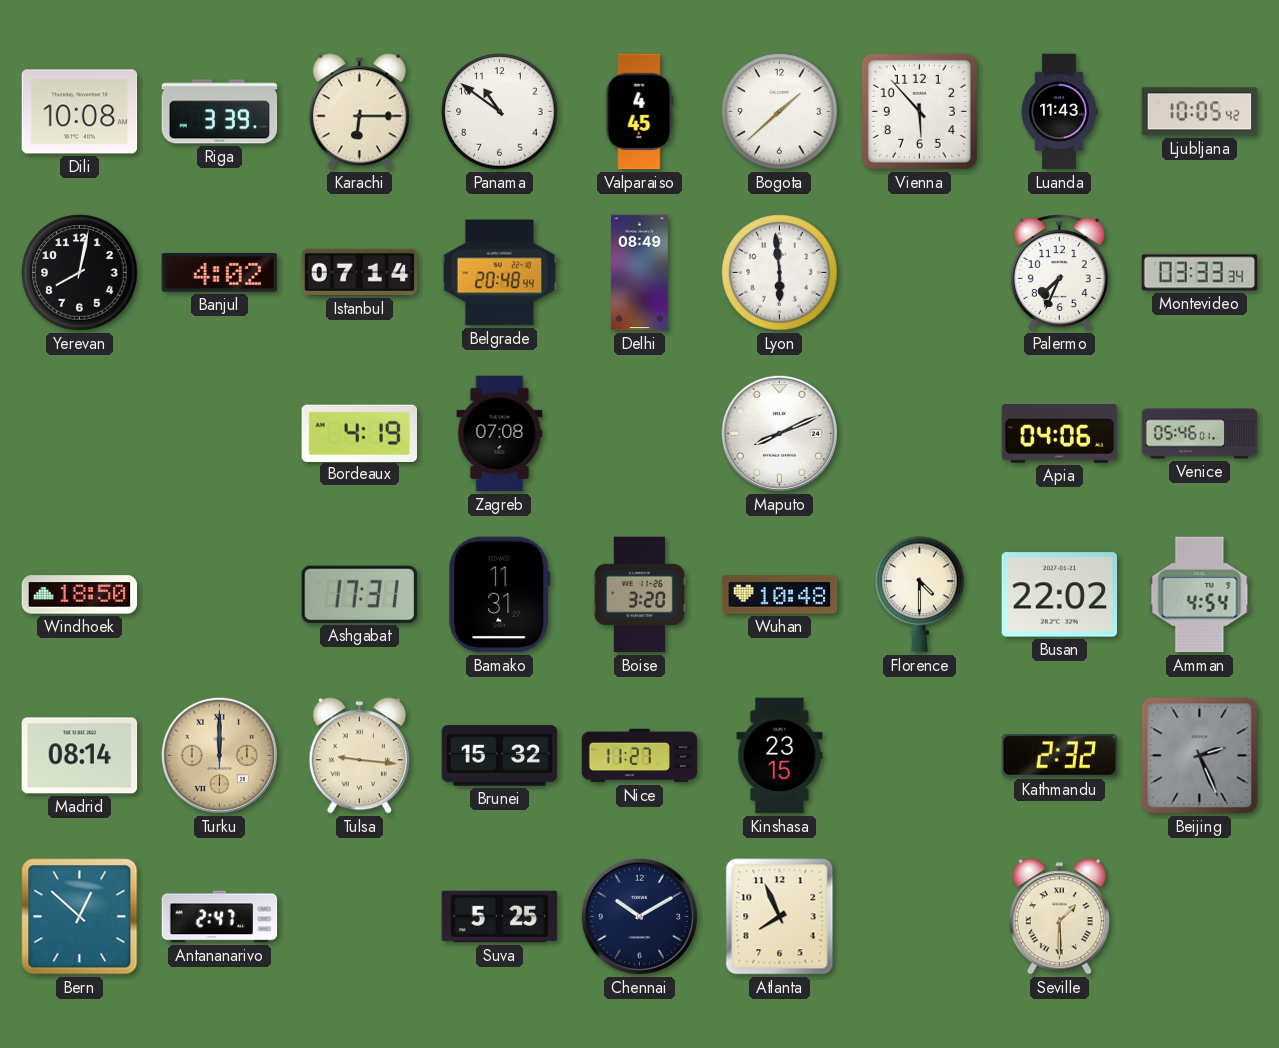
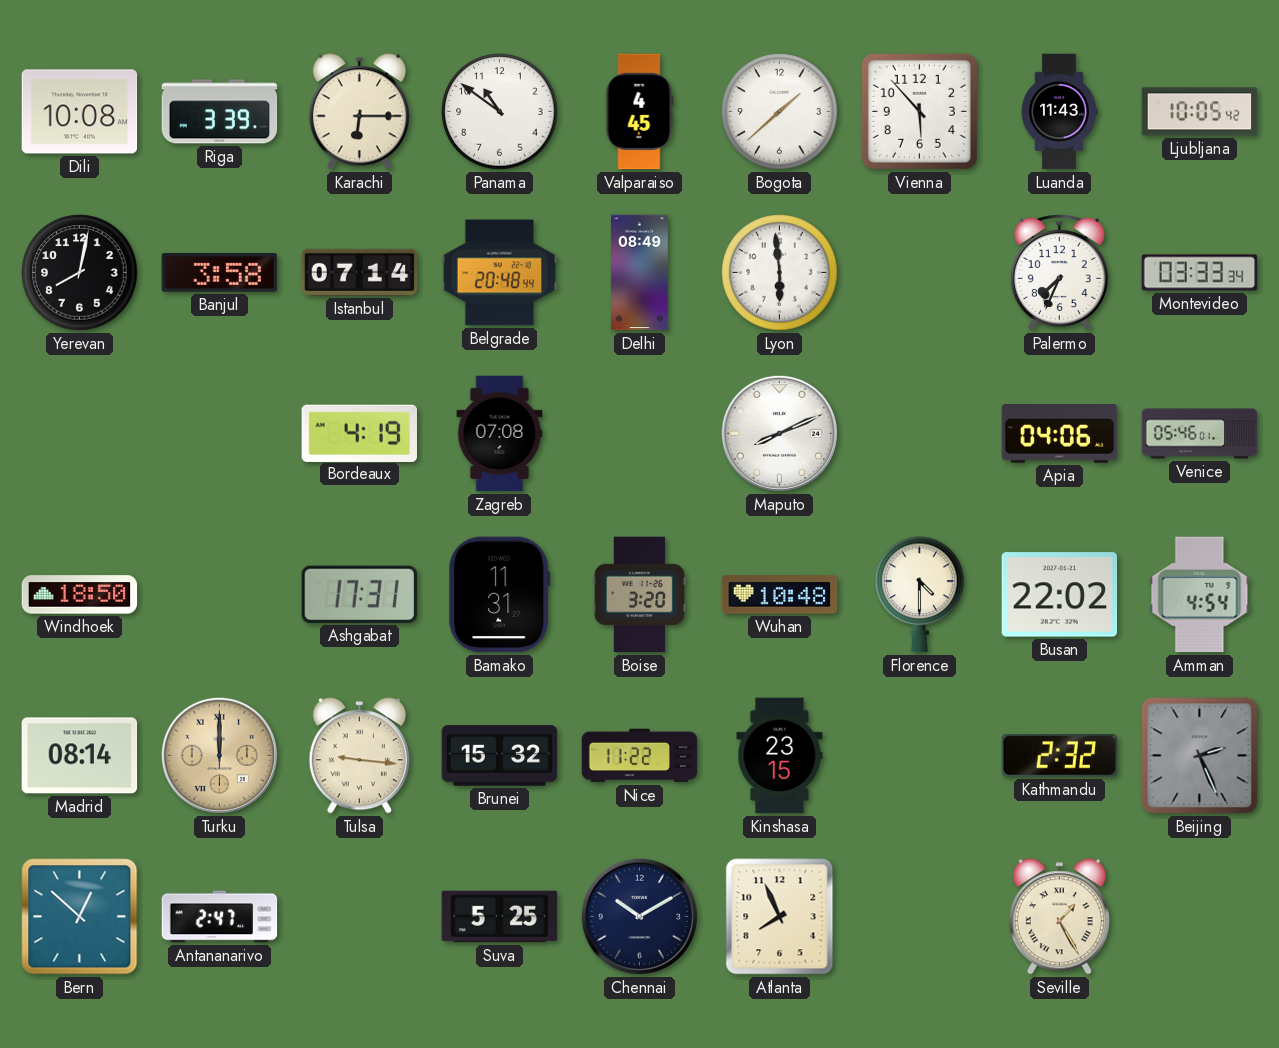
Banjul: 4:02 -> 3:58 (220, 273)
Nice: 11:27 -> 11:22 (640, 756)
Seville: 1:30 -> 1:25 (1059, 917)
